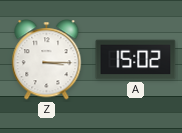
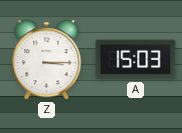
A: 15:02 -> 15:03 (136, 60)
